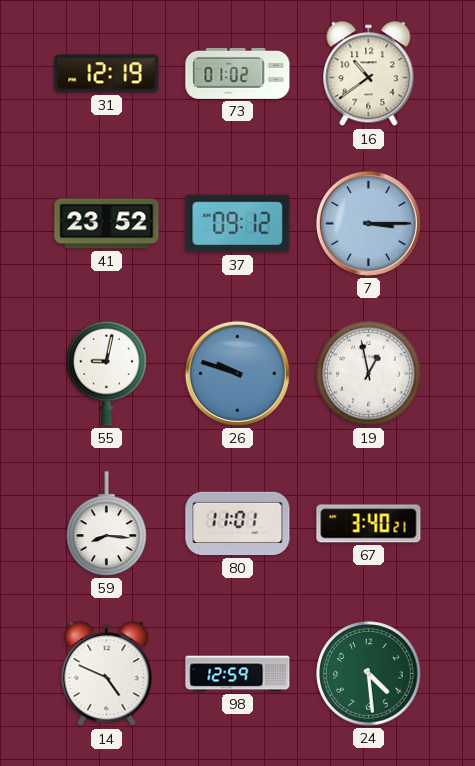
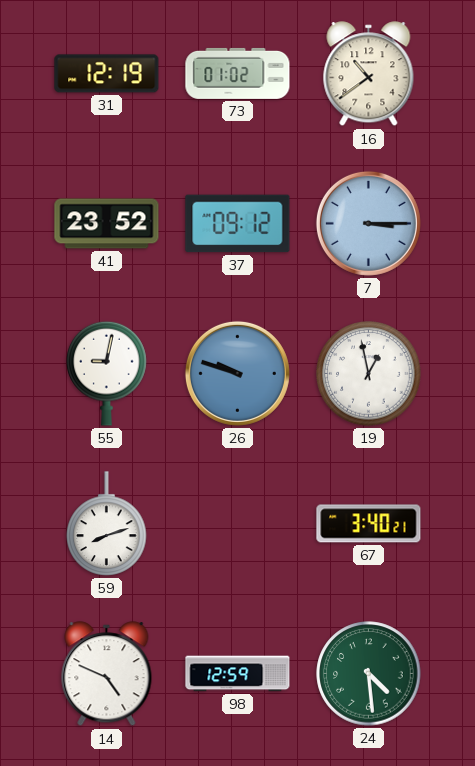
59: 8:16 -> 8:12 (107, 524)
80: 11:01 -> none (238, 524)
